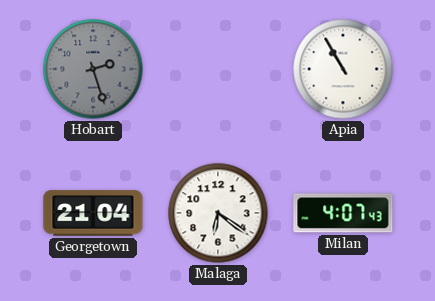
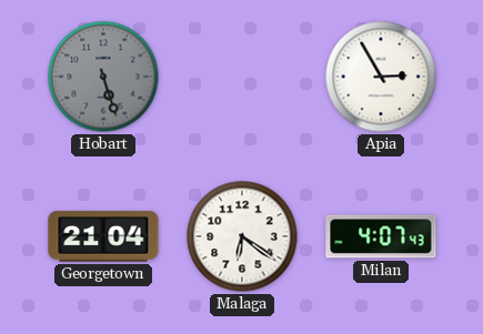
Hobart: 2:27 -> 5:27 (103, 77)
Apia: 10:55 -> 2:55 (381, 77)
